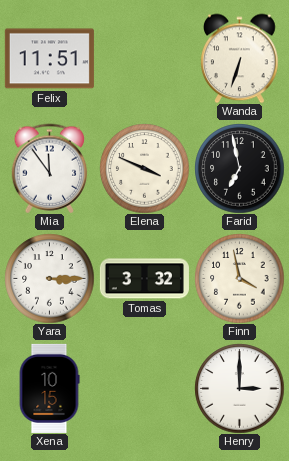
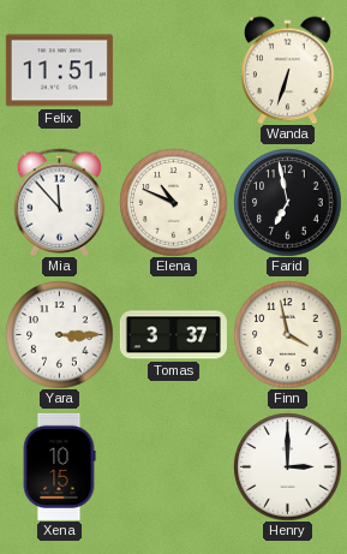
Mia: 11:54 -> 11:53 (60, 202)
Elena: 3:49 -> 10:49 (173, 202)
Tomas: 3:32 -> 3:37 (173, 335)
